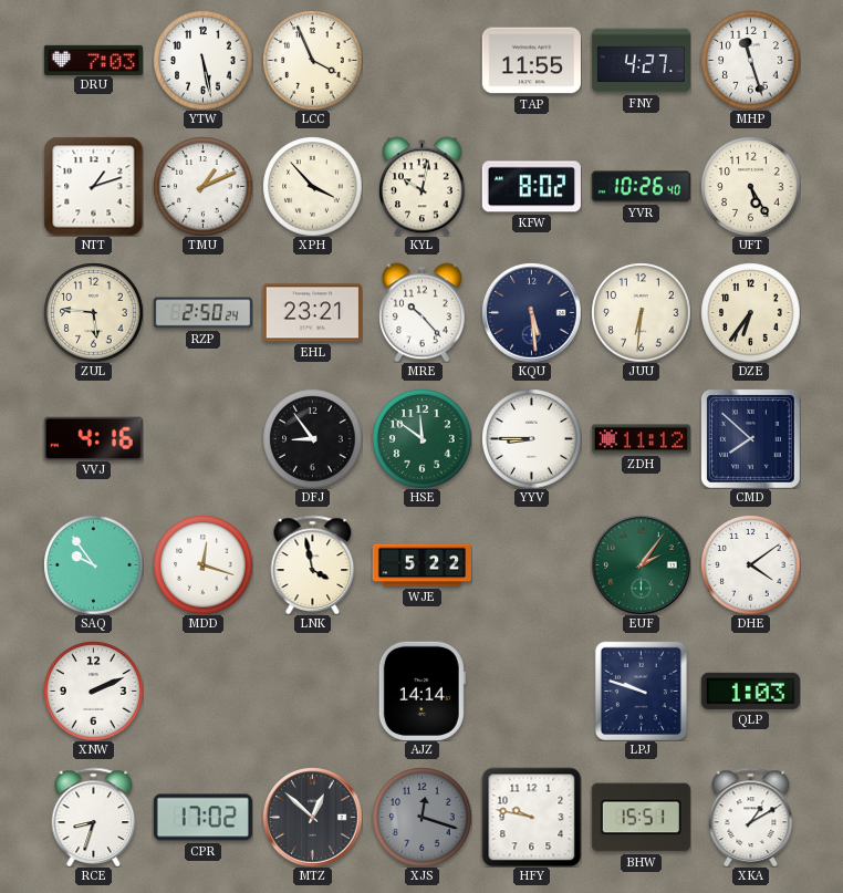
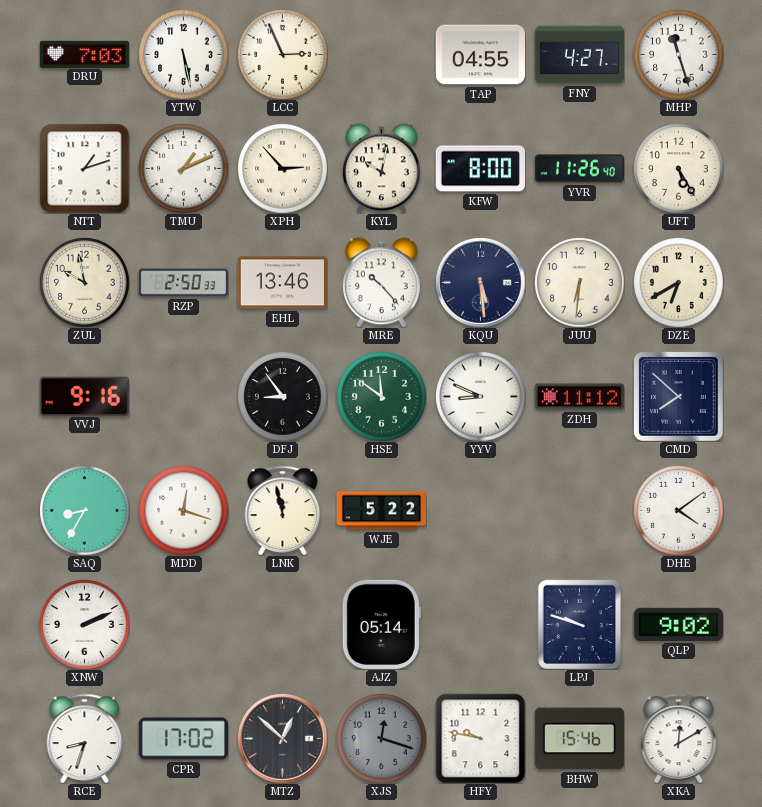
LCC: 3:56 -> 2:56 (282, 54)
TAP: 11:55 -> 04:55 (480, 55)
XPH: 3:53 -> 2:53 (282, 168)
KFW: 8:02 -> 8:00 (480, 169)
YVR: 10:26 -> 11:26 (579, 169)
ZUL: 5:46 -> 9:58 (84, 282)
RZP: 2:50:24 -> 2:50:33 (183, 283)
EHL: 23:21 -> 13:46 (282, 283)
DZE: 6:36 -> 6:40 (678, 282)
VVJ: 4:16 -> 9:16 (84, 396)
YYV: 8:45 -> 8:49 (480, 396)
SAQ: 9:54 -> 8:35 (84, 510)
LNK: 3:58 -> 11:58 (283, 510)
EUF: 2:06 -> none (641, 564)
AJZ: 14:14 -> 05:14 (381, 624)
QLP: 1:03 -> 9:02 (678, 624)
BHW: 15:51 -> 15:46 (579, 739)
XKA: 1:10 -> 12:10 (679, 738)
